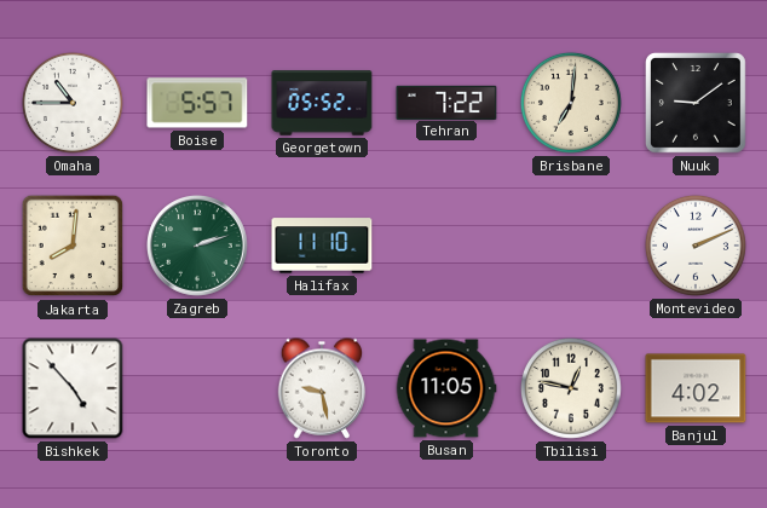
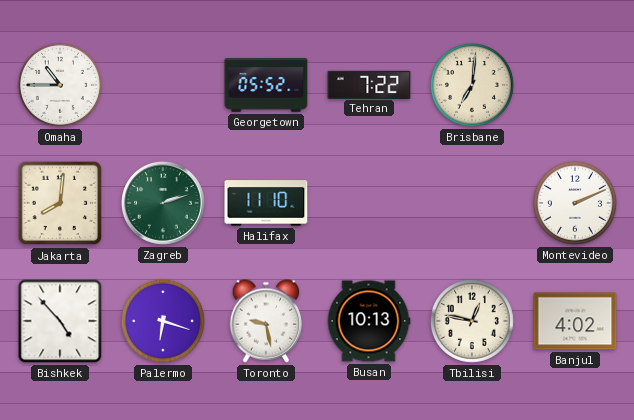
Boise: 5:57 -> none (197, 103)
Nuuk: 9:09 -> none (696, 103)
Palermo: none -> 6:18 (163, 321)
Busan: 11:05 -> 10:13 (369, 321)
